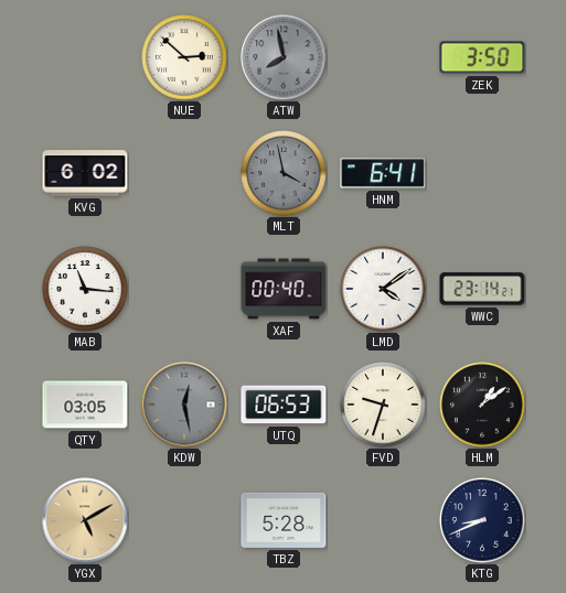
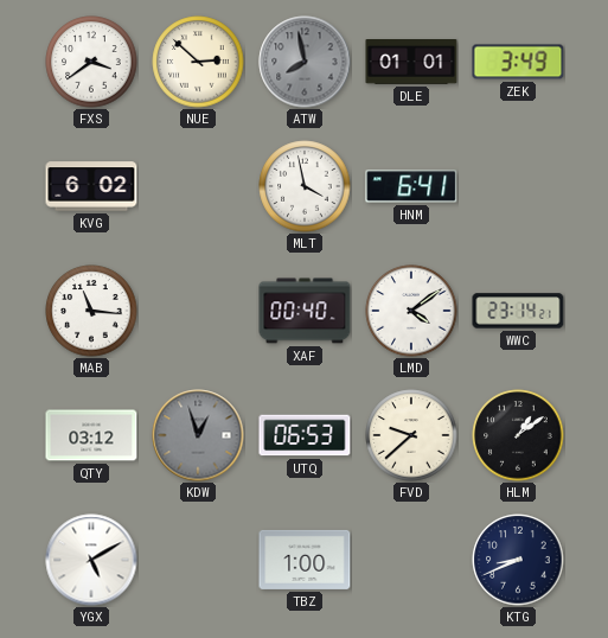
FXS: none -> 3:39 (91, 62)
DLE: none -> 01:01 (411, 63)
ZEK: 3:50 -> 3:49 (518, 62)
MLT dial: grey -> white (305, 186)
QTY: 03:05 -> 03:12 (91, 435)
KDW: 12:28 -> 12:57 (198, 435)
FVD: 9:33 -> 9:38 (411, 435)
YGX dial: champagne -> white (91, 560)
TBZ: 5:28 -> 1:00 (305, 560)
